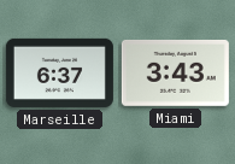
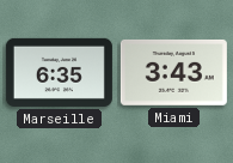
Marseille: 6:37 -> 6:35 (59, 72)
